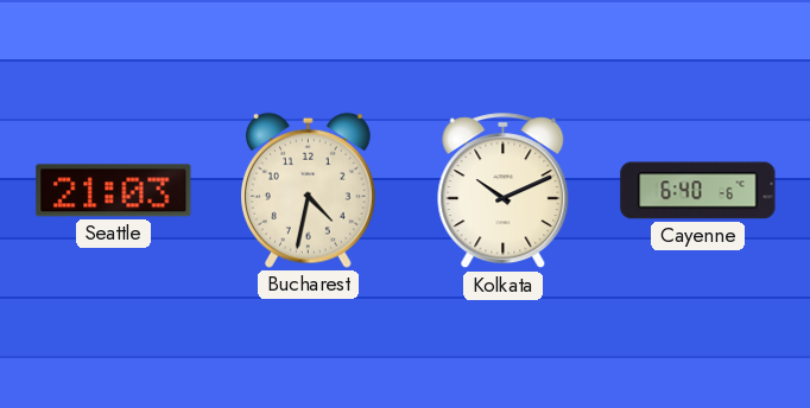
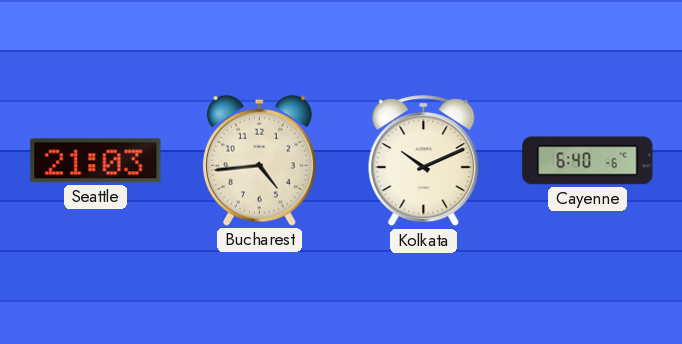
Bucharest: 4:32 -> 4:44 (259, 160)
